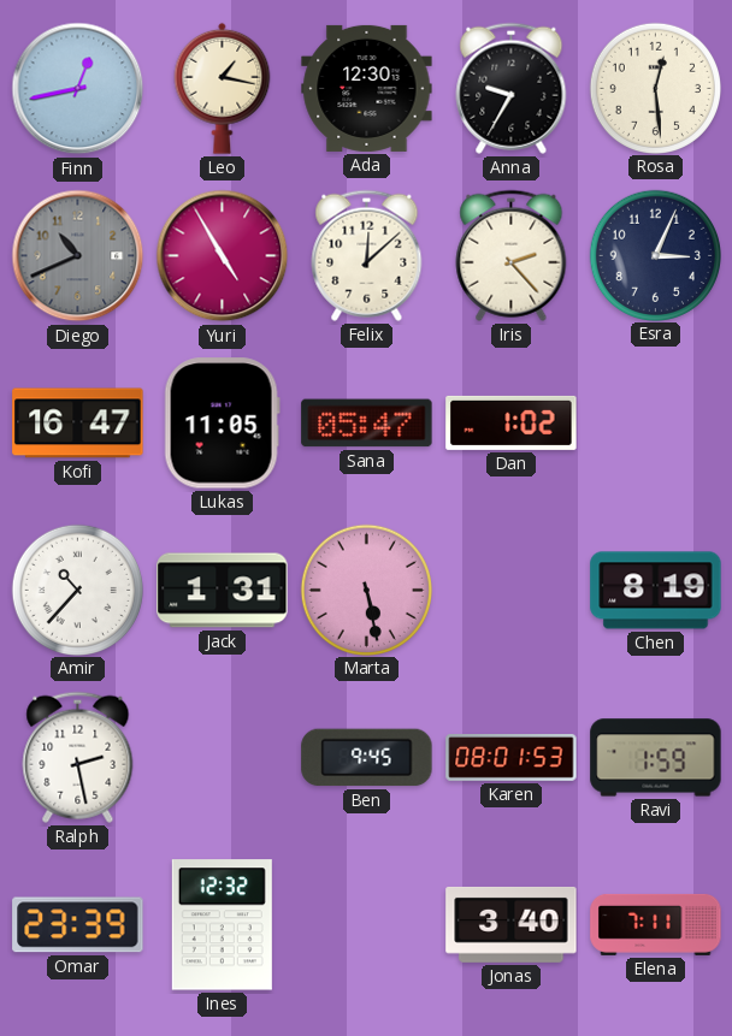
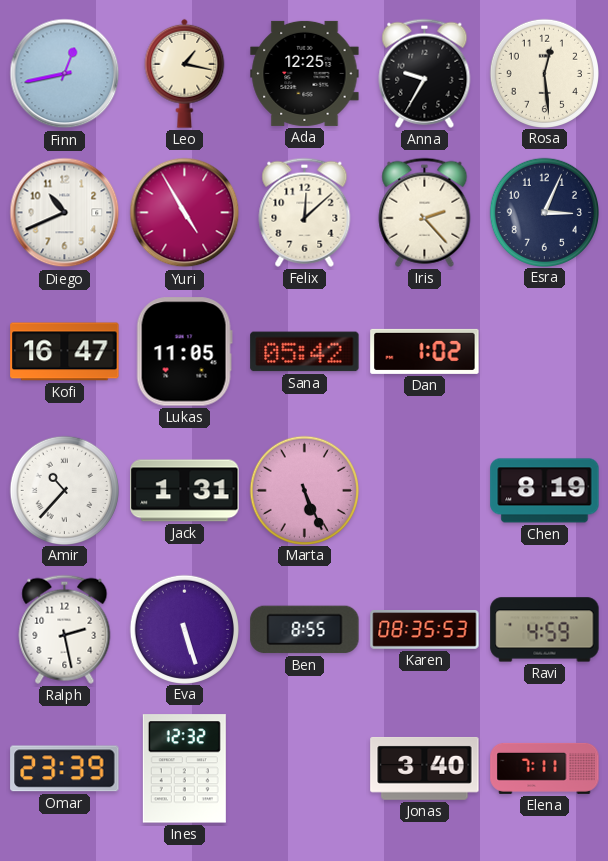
Ada: 12:30 -> 12:25 (305, 73)
Diego dial: grey -> white (65, 213)
Sana: 05:47 -> 05:42 (305, 352)
Marta: 5:28 -> 5:26 (304, 490)
Eva: none -> 5:27 (184, 629)
Ben: 9:45 -> 8:55 (305, 630)
Karen: 08:01 -> 08:35 (425, 630)
Ravi: 1:59 -> 4:59 (545, 630)
